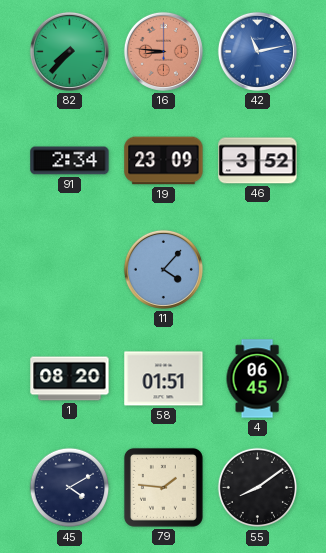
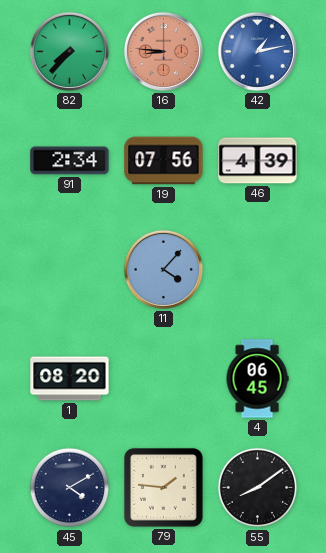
42: 11:13 -> 1:13 (257, 51)
19: 23:09 -> 07:56 (164, 161)
46: 3:52 -> 4:39 (258, 161)
58: 01:51 -> none (164, 379)
